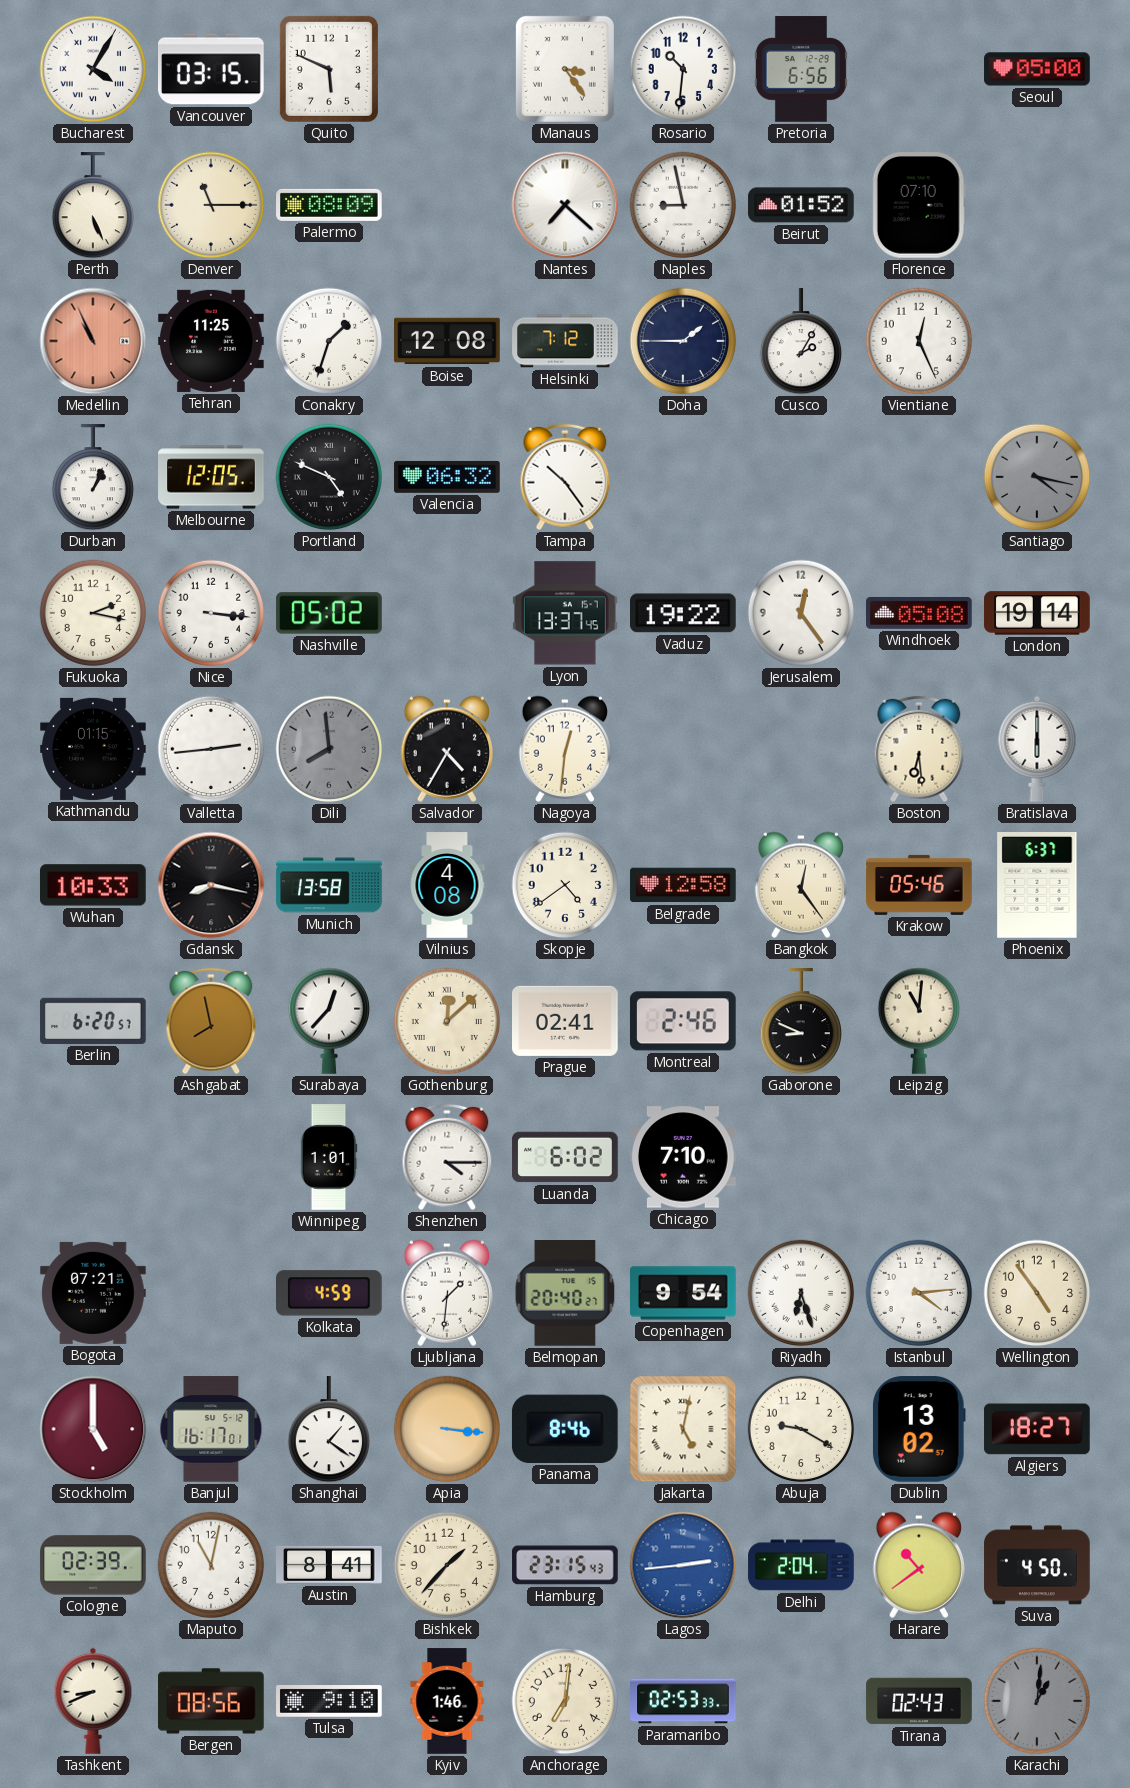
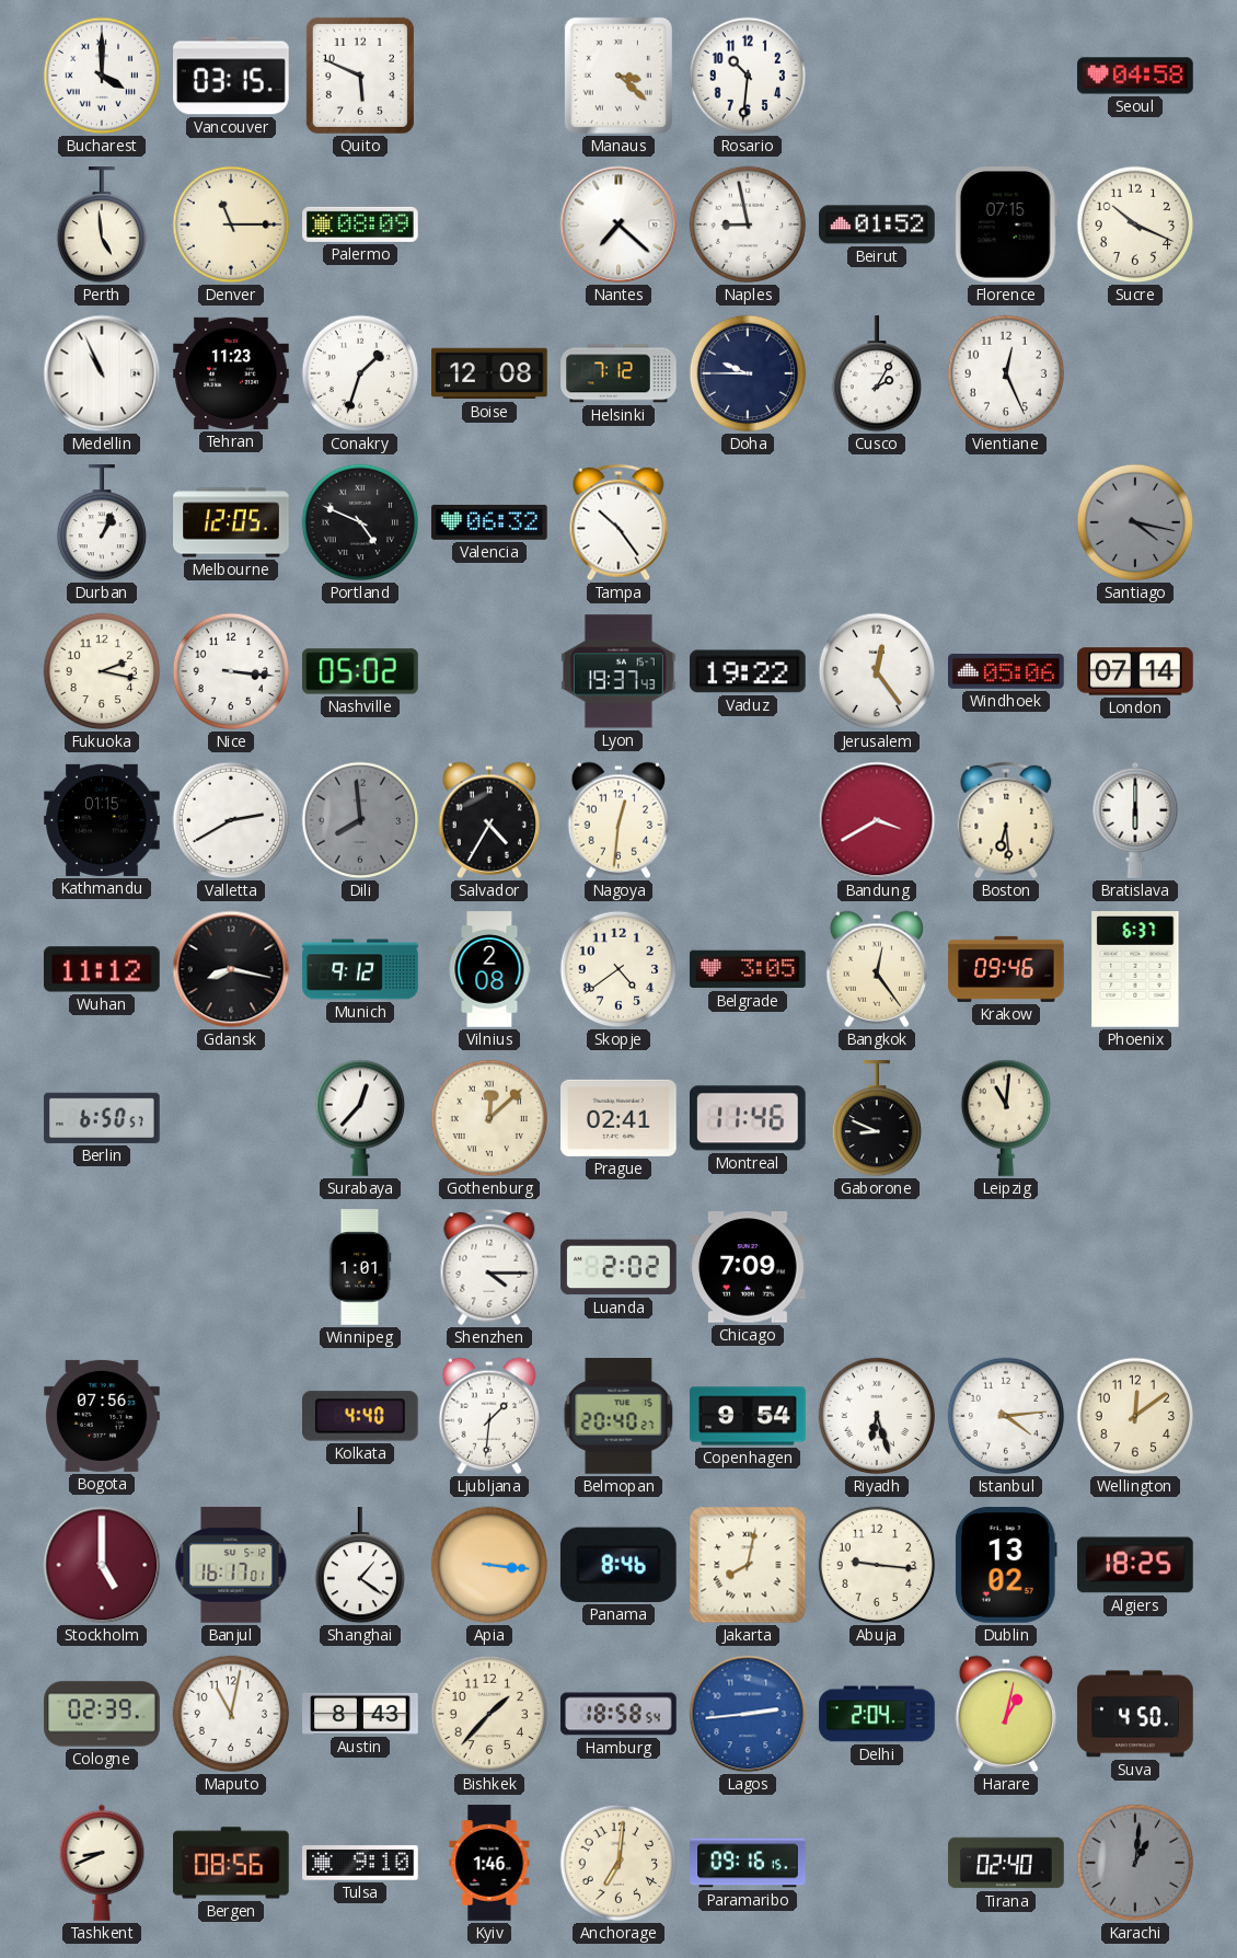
Bucharest: 4:05 -> 4:00 (102, 76)
Manaus: 3:24 -> 3:22 (618, 76)
Pretoria: 6:56 -> none (801, 69)
Seoul: 05:00 -> 04:58 (1135, 76)
Perth: 5:26 -> 4:59 (101, 226)
Florence: 07:10 -> 07:15 (1006, 226)
Sucre: none -> 10:19 (1135, 224)
Medellin dial: salmon -> white (102, 373)
Tehran: 11:25 -> 11:23 (231, 373)
Doha: 1:45 -> 9:45 (748, 373)
Lyon: 13:37 -> 19:37 (620, 671)
Windhoek: 05:08 -> 05:06 (1006, 671)
London: 19:14 -> 07:14 (1135, 671)
Valletta: 2:44 -> 2:40 (231, 820)
Bandung: none -> 3:40 (877, 820)
Wuhan: 10:33 -> 11:12 (103, 969)
Munich: 13:58 -> 9:12 (360, 969)
Vilnius: 4:08 -> 2:08 (489, 969)
Belgrade: 12:58 -> 3:05 (748, 969)
Krakow: 05:46 -> 09:46 (1006, 969)
Berlin: 6:20 -> 6:50 (102, 1118)
Ashgabat: 7:58 -> none (211, 1021)
Montreal: 2:46 -> 11:46 (748, 1118)
Luanda: 6:02 -> 2:02 (618, 1267)
Chicago: 7:10 -> 7:09 (749, 1267)
Bogota: 07:21 -> 07:56 (102, 1416)
Kolkata: 4:59 -> 4:40 (361, 1416)
Wellington: 4:54 -> 12:09 (1135, 1416)
Jakarta: 5:02 -> 8:02 (748, 1565)
Abuja: 9:20 -> 9:16 (877, 1565)
Algiers: 18:27 -> 18:25 (1135, 1565)
Austin: 8:41 -> 8:43 (360, 1714)
Hamburg: 23:15 -> 18:58 (618, 1714)
Harare: 10:39 -> 1:02 (1005, 1714)
Paramaribo: 02:53 -> 09:16 (748, 1863)
Tirana: 02:43 -> 02:40 (1006, 1863)
